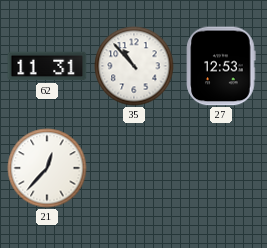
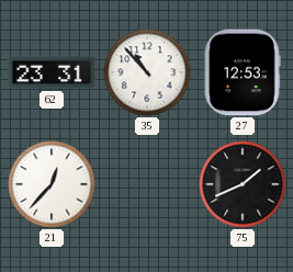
62: 11:31 -> 23:31 (52, 72)
75: none -> 1:41 (243, 184)
